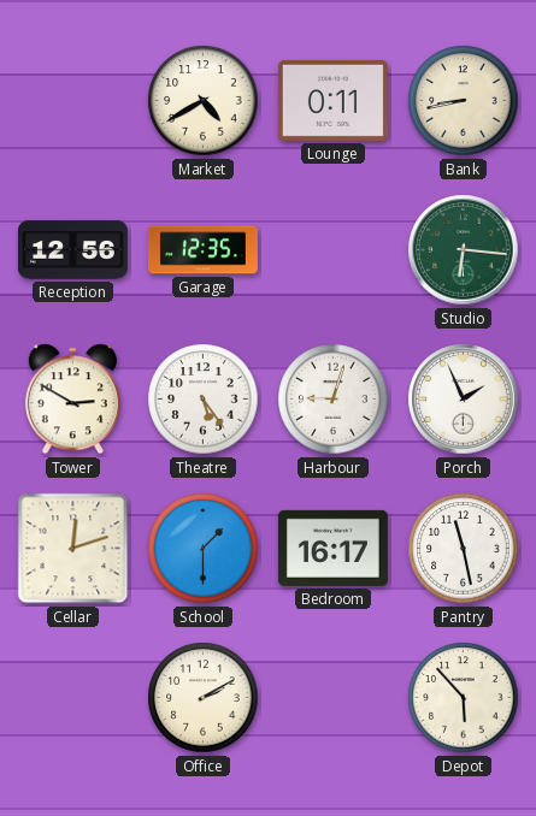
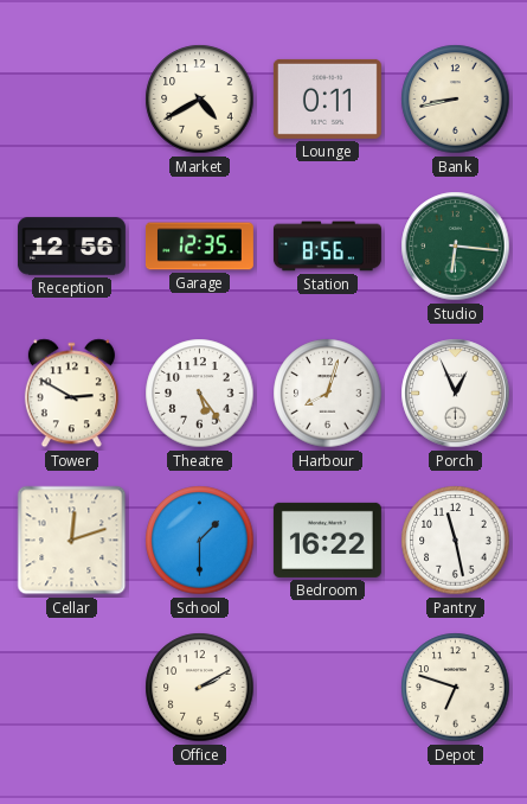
Station: none -> 8:56 (327, 247)
Harbour: 9:03 -> 8:03 (328, 394)
Porch: 1:56 -> 12:56 (456, 394)
Bedroom: 16:17 -> 16:22 (327, 540)
Depot: 5:53 -> 6:48 (456, 688)
